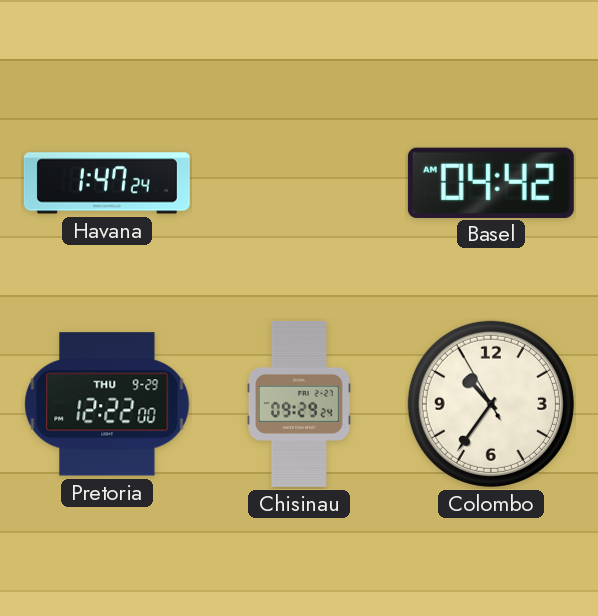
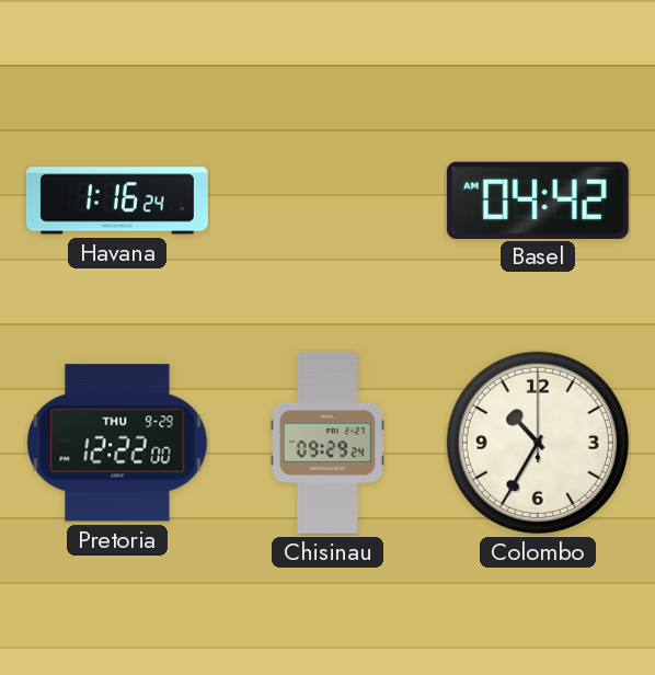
Havana: 1:47 -> 1:16 (117, 201)
Colombo: 10:35:55 -> 10:35:00 (538, 443)
